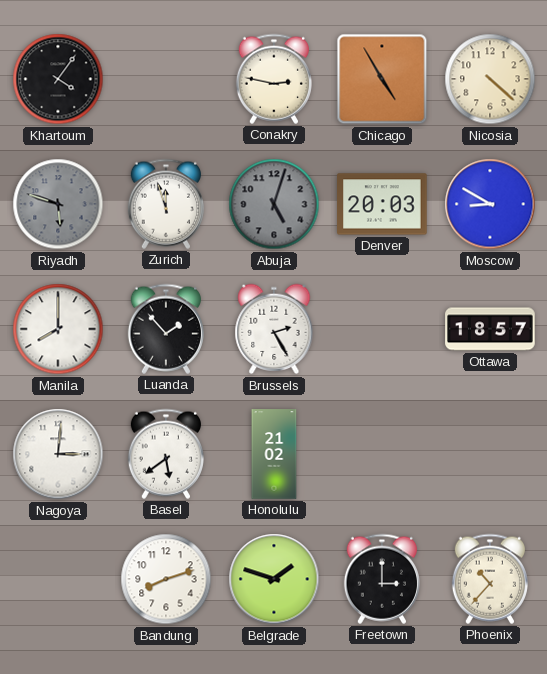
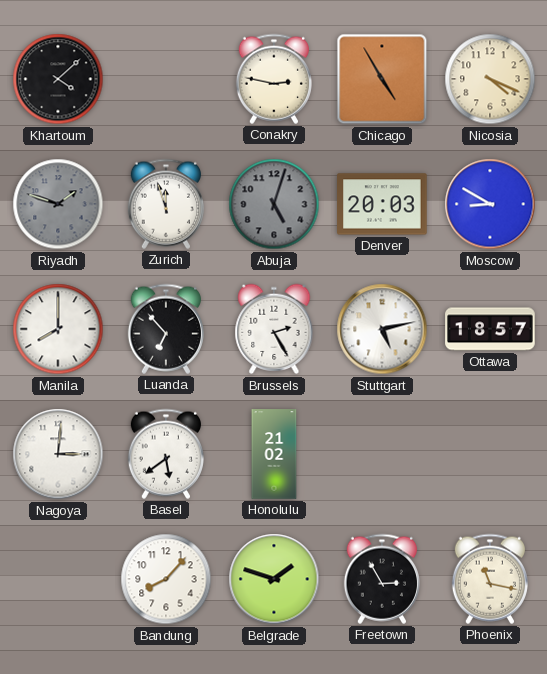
Khartoum: 4:06 -> 4:08 (58, 79)
Nicosia: 4:22 -> 4:19 (490, 79)
Riyadh: 5:48 -> 1:48 (58, 204)
Luanda: 1:53 -> 6:53 (166, 329)
Stuttgart: none -> 5:13 (382, 329)
Bandung: 8:12 -> 8:07 (166, 579)
Freetown: 3:00 -> 2:55 (382, 579)
Phoenix: 10:37 -> 11:17 (490, 579)
